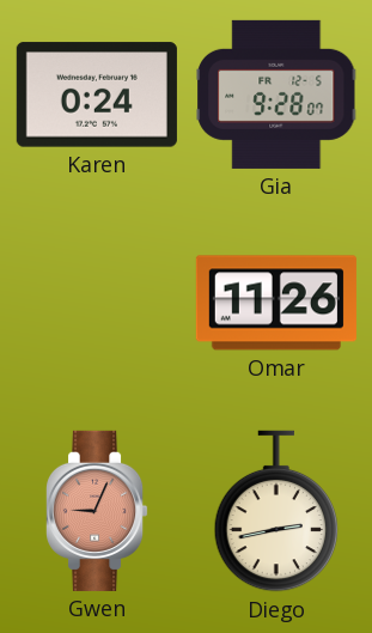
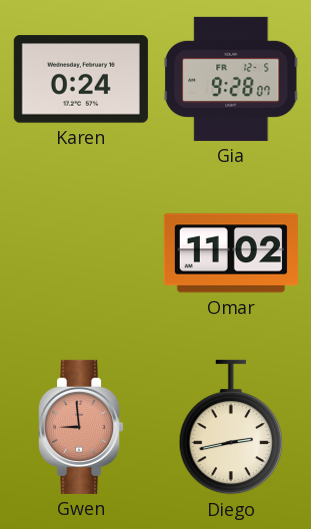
Omar: 11:26 -> 11:02 (231, 253)
Gwen: 9:04 -> 8:59 (82, 427)
